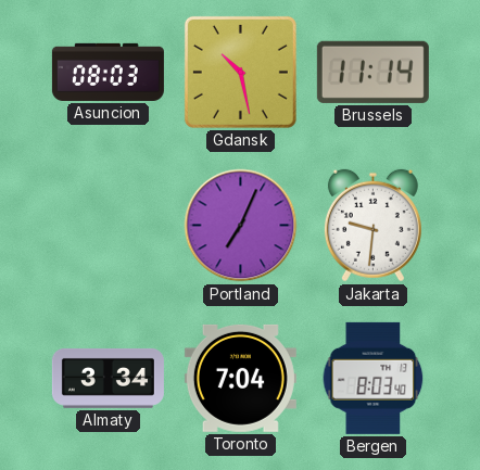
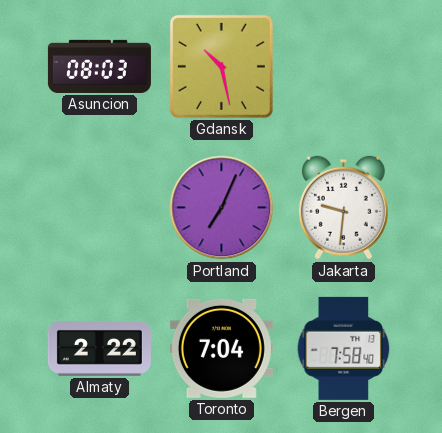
Brussels: 11:14 -> none (372, 72)
Almaty: 3:34 -> 2:22 (99, 348)
Bergen: 8:03 -> 7:58 (344, 348)
